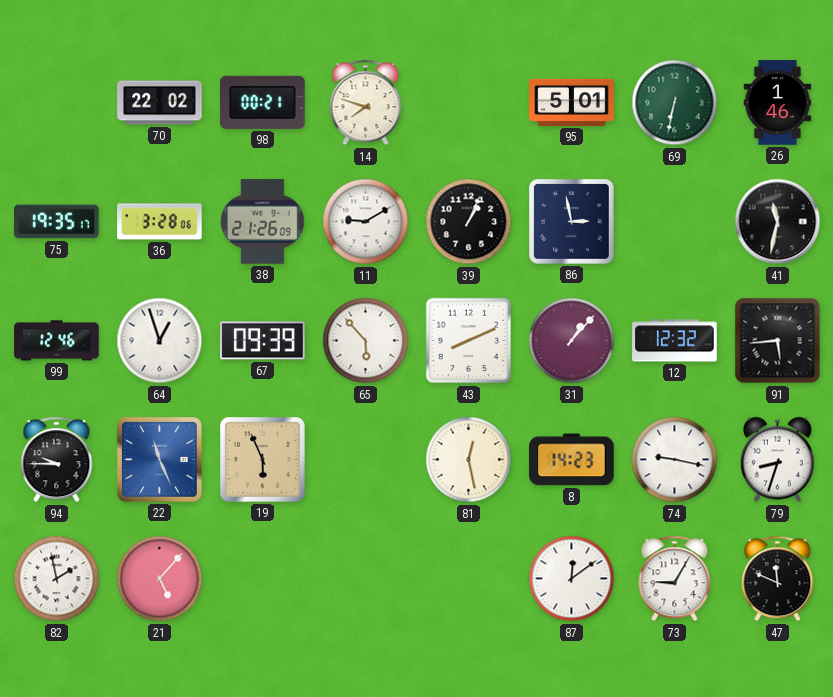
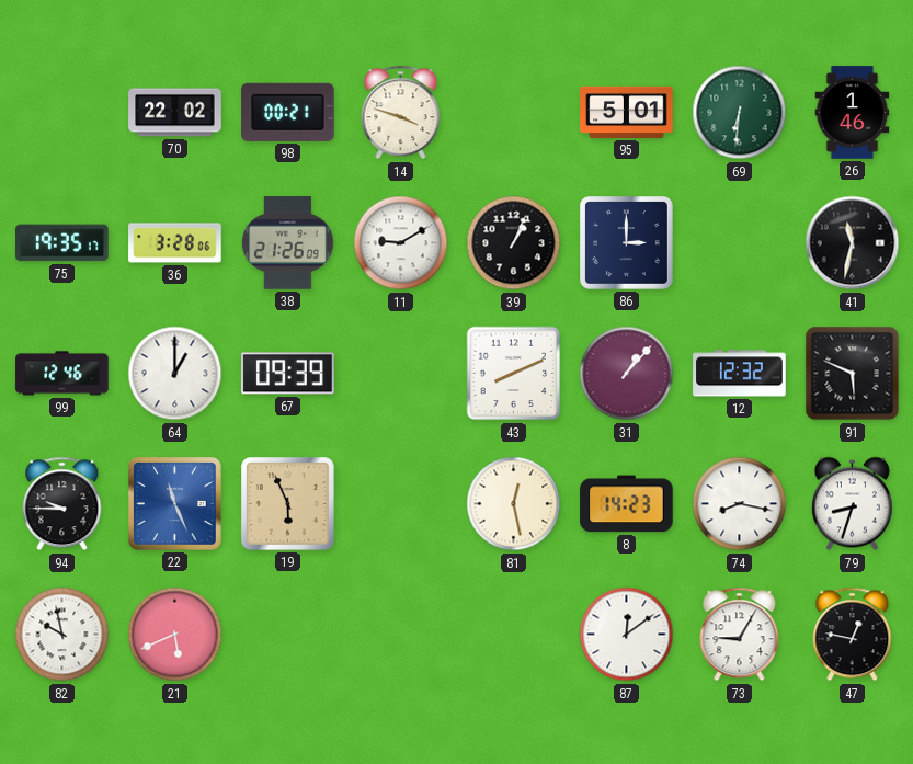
14: 7:48 -> 3:48 (401, 113)
69: 6:32 -> 6:31 (740, 113)
86: 2:58 -> 3:00 (627, 243)
64: 12:57 -> 1:00 (175, 374)
65: 5:53 -> none (366, 341)
91: 5:44 -> 5:49 (853, 374)
74: 9:17 -> 8:17 (740, 504)
82: 1:58 -> 9:58 (62, 635)
21: 5:07 -> 5:41 (175, 635)
47: 11:49 -> 12:47 (853, 635)
